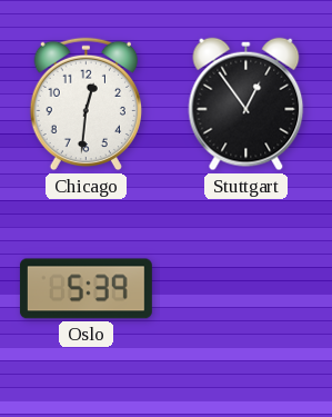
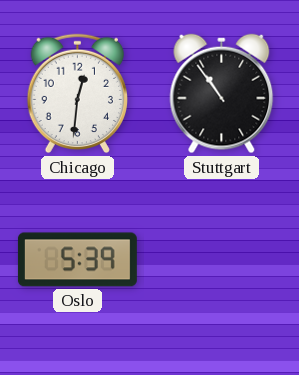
Stuttgart: 12:54 -> 10:54 (222, 94)
